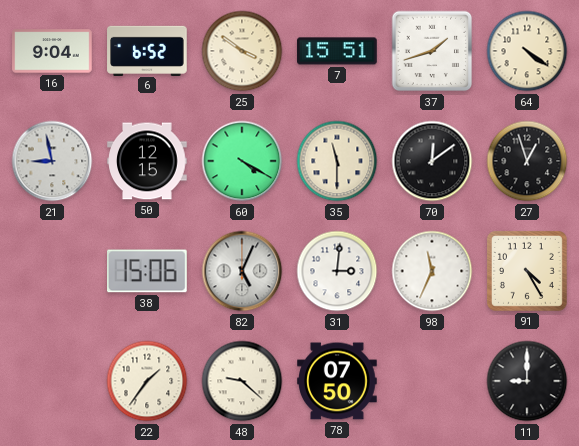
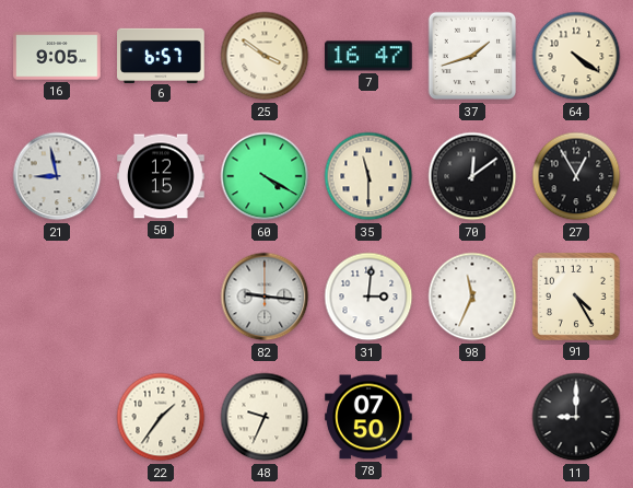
16: 9:04 -> 9:05 (57, 56)
6: 6:52 -> 6:57 (161, 55)
7: 15:51 -> 16:47 (368, 56)
27: 12:57 -> 12:55 (576, 176)
38: 15:06 -> none (148, 271)
82: 5:04 -> 9:16 (265, 297)
48: 9:22 -> 9:34 (265, 417)
